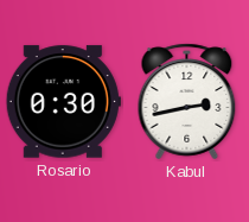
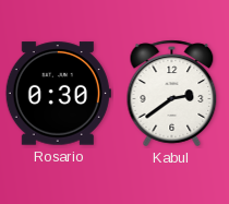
Kabul: 2:43 -> 2:39 (172, 94)
